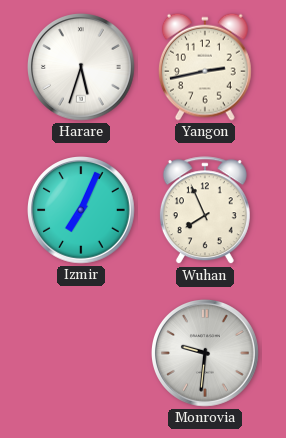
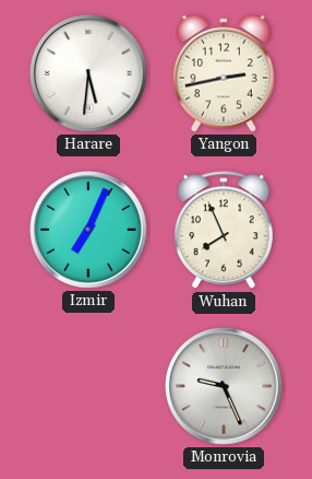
Harare: 5:33 -> 5:31 (89, 74)
Monrovia: 9:31 -> 9:26 (225, 387)
